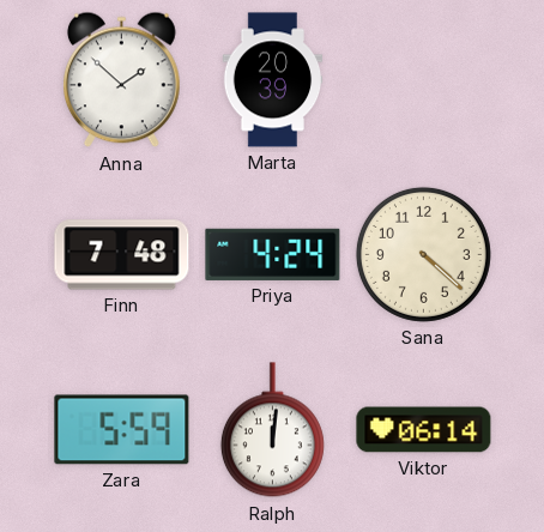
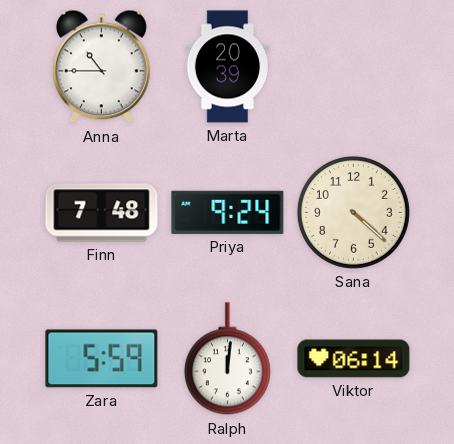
Anna: 1:52 -> 10:45 (102, 67)
Priya: 4:24 -> 9:24 (228, 212)
